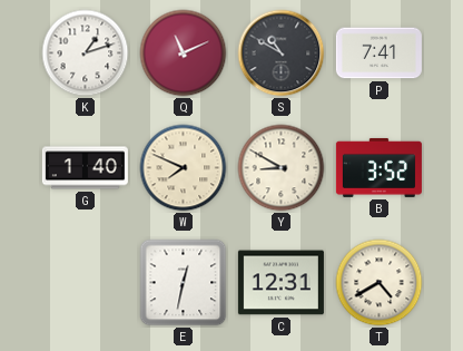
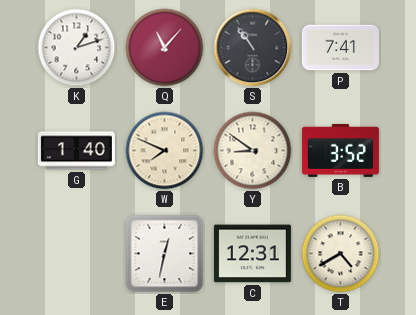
Q: 11:11 -> 11:07 (165, 48)
S: 10:50 -> 10:54 (253, 48)
Y: 8:50 -> 8:51 (253, 151)
